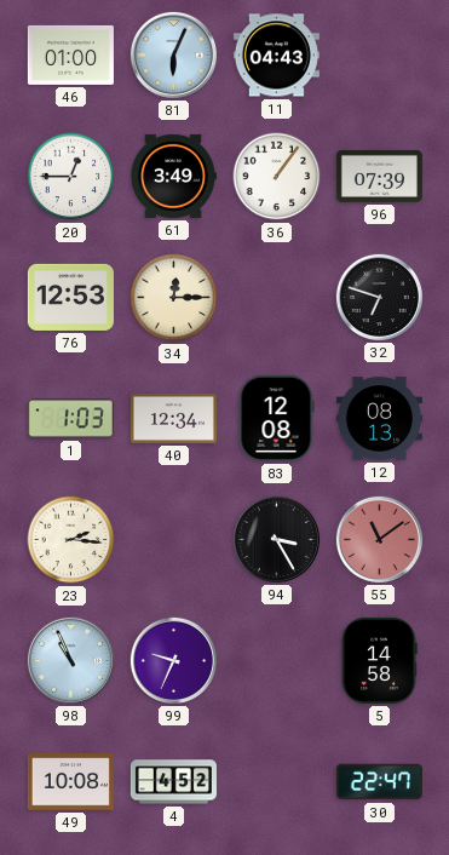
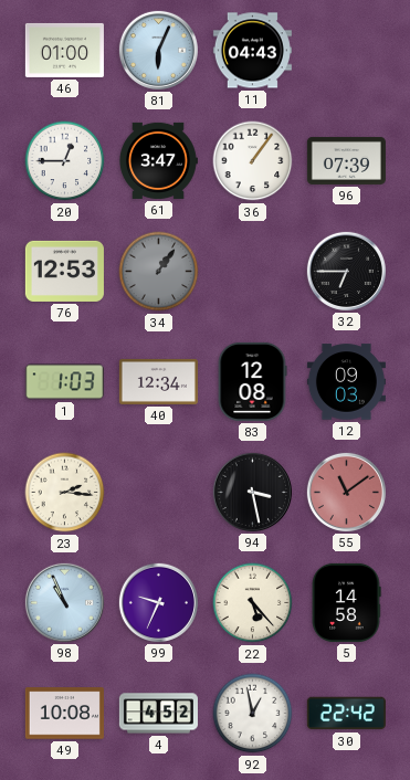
61: 3:49 -> 3:47 (158, 160)
34: 12:15 -> 1:06 (159, 272)
34 dial: cream -> grey (159, 272)
32: 6:48 -> 6:45 (346, 271)
12: 08:13 -> 09:03 (346, 382)
94: 3:25 -> 3:28 (252, 492)
22: none -> 5:23 (253, 603)
92: none -> 12:58 (253, 714)
30: 22:47 -> 22:42 (346, 714)
